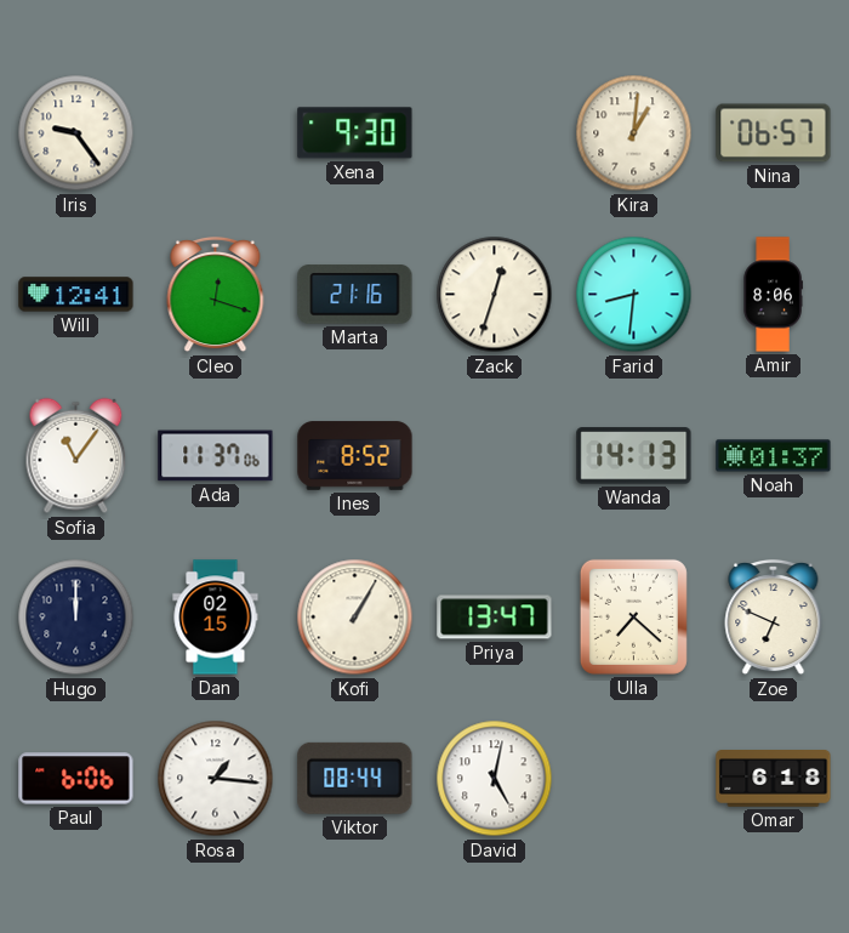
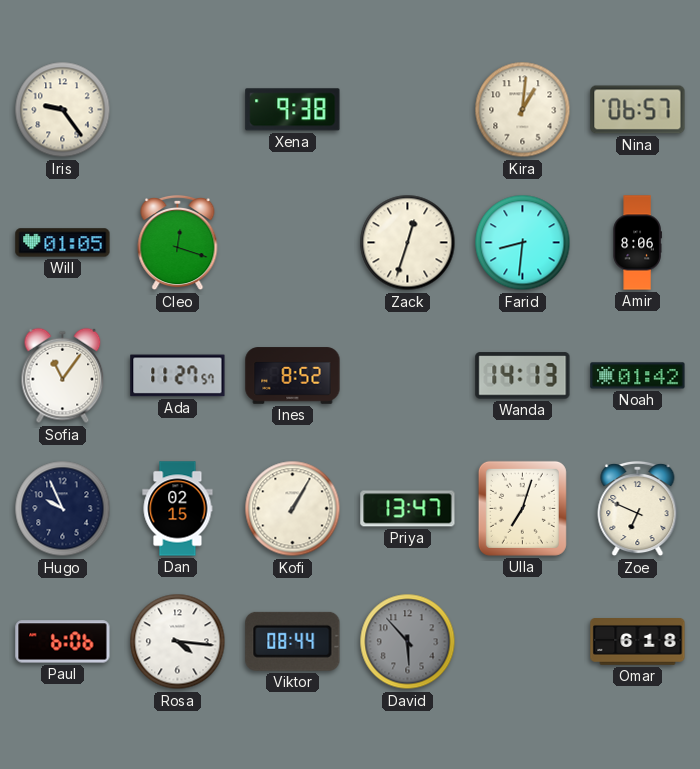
Xena: 9:30 -> 9:38 (293, 110)
Will: 12:41 -> 01:05 (63, 243)
Marta: 21:16 -> none (355, 295)
Ada: 11:37 -> 11:27 (178, 376)
Noah: 01:37 -> 01:42 (638, 376)
Hugo: 12:00 -> 9:56 (63, 509)
Ulla: 7:22 -> 7:03 (522, 508)
Rosa: 1:16 -> 4:16 (178, 642)
David: 5:02 -> 5:53 (408, 642)
David dial: white -> grey (408, 642)
